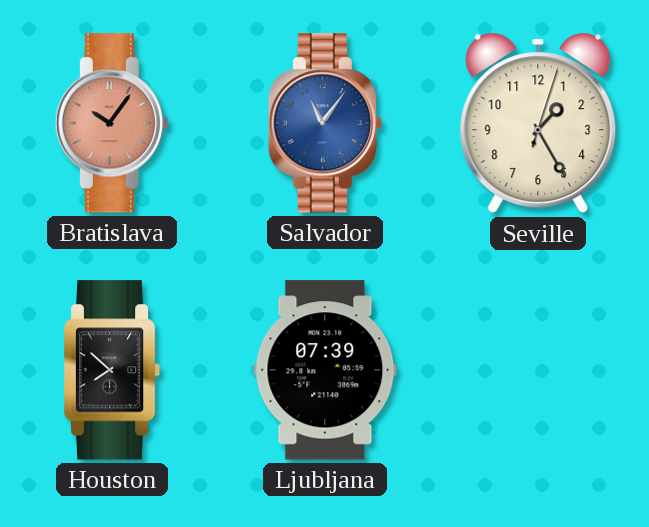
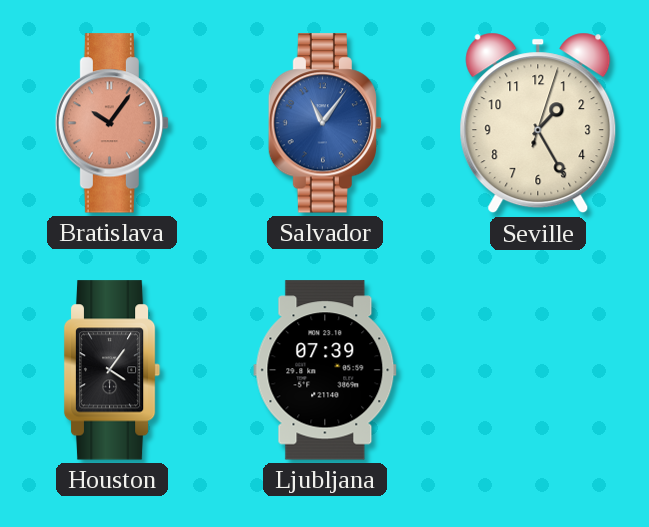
Houston: 7:52 -> 4:06 (112, 370)
